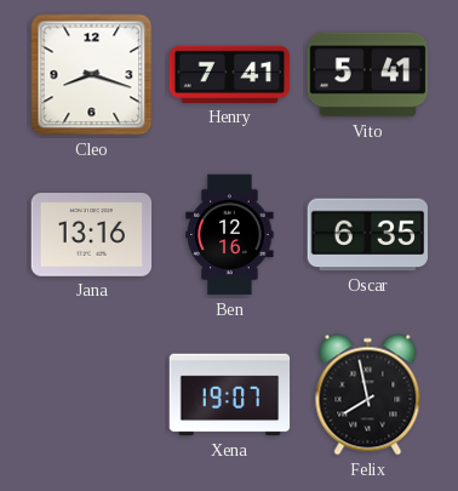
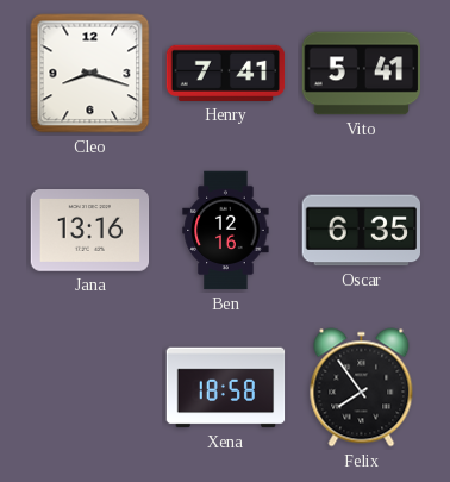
Xena: 19:07 -> 18:58 (226, 388)
Felix: 7:58 -> 7:54 (362, 388)
